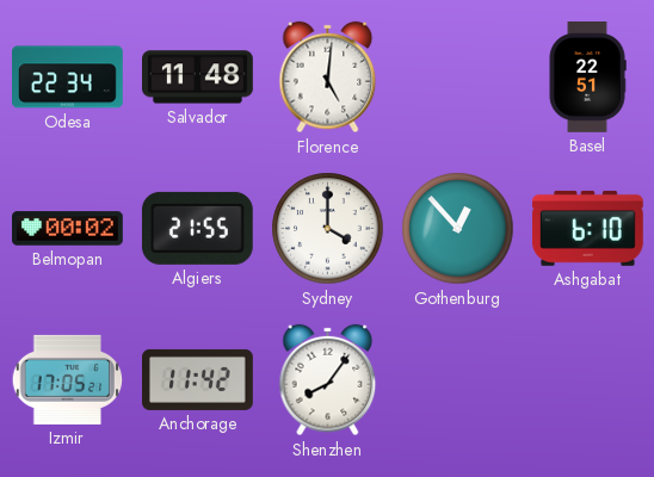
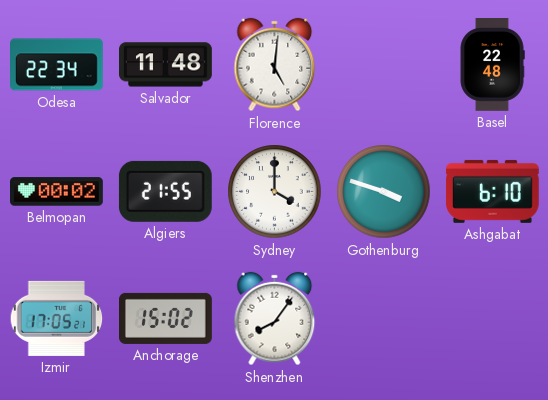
Basel: 22:51 -> 22:48 (492, 65)
Gothenburg: 12:53 -> 3:48 (384, 192)
Anchorage: 11:42 -> 15:02 (166, 318)
